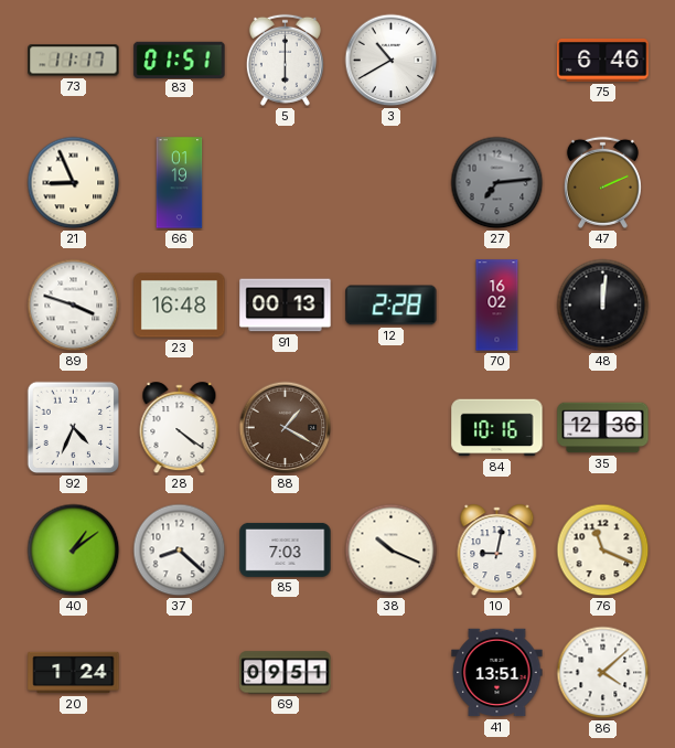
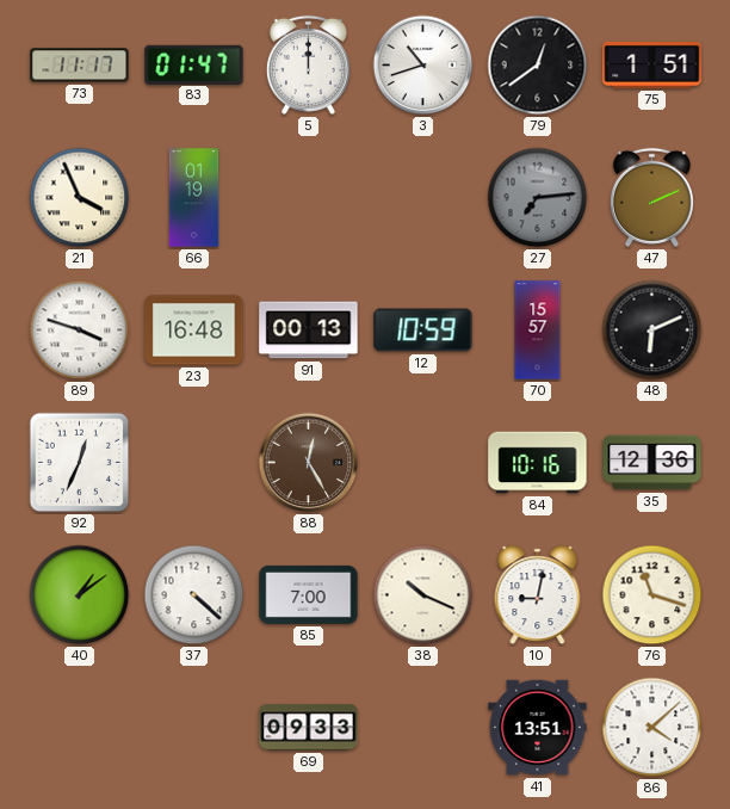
83: 01:51 -> 01:47 (194, 64)
5: 6:00 -> 12:00 (308, 64)
3: 10:40 -> 10:42 (423, 66)
79: none -> 12:39 (538, 66)
75: 6:46 -> 1:51 (652, 64)
21: 8:56 -> 3:56 (80, 198)
12: 2:28 -> 10:59 (423, 331)
70: 16:02 -> 15:57 (538, 331)
48: 12:01 -> 6:11 (652, 331)
92: 4:34 -> 12:34 (80, 463)
28: 4:21 -> none (180, 428)
88: 1:20 -> 12:25 (309, 463)
37: 8:22 -> 4:22 (194, 595)
85: 7:03 -> 7:00 (309, 594)
76: 11:19 -> 11:18 (652, 595)
20: 1:24 -> none (74, 673)
69: 09:51 -> 09:33 (309, 728)
